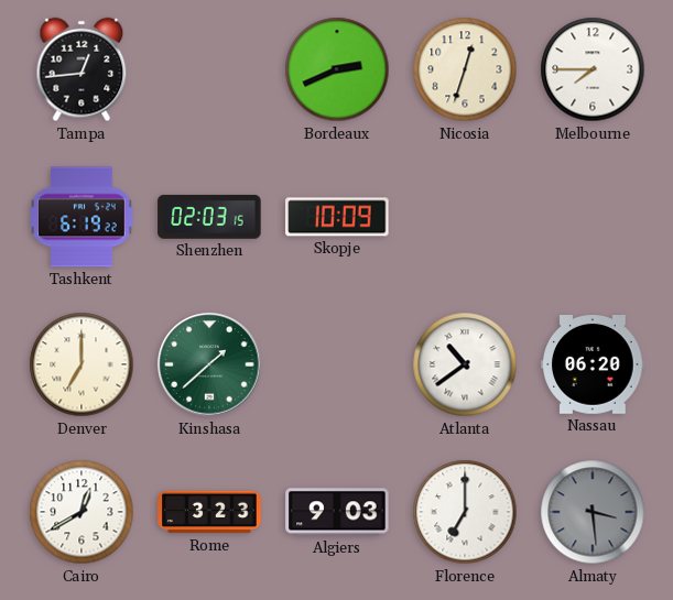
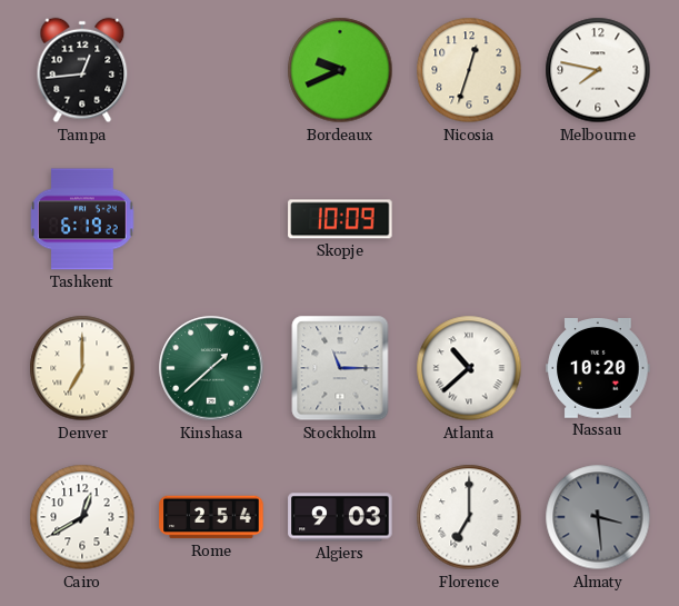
Bordeaux: 2:41 -> 9:41 (340, 70)
Melbourne: 7:45 -> 7:47 (598, 70)
Shenzhen: 02:03 -> none (209, 217)
Stockholm: none -> 11:15 (340, 368)
Atlanta: 10:39 -> 10:38 (469, 368)
Nassau: 06:20 -> 10:20 (598, 369)
Rome: 3:23 -> 2:54 (211, 517)
